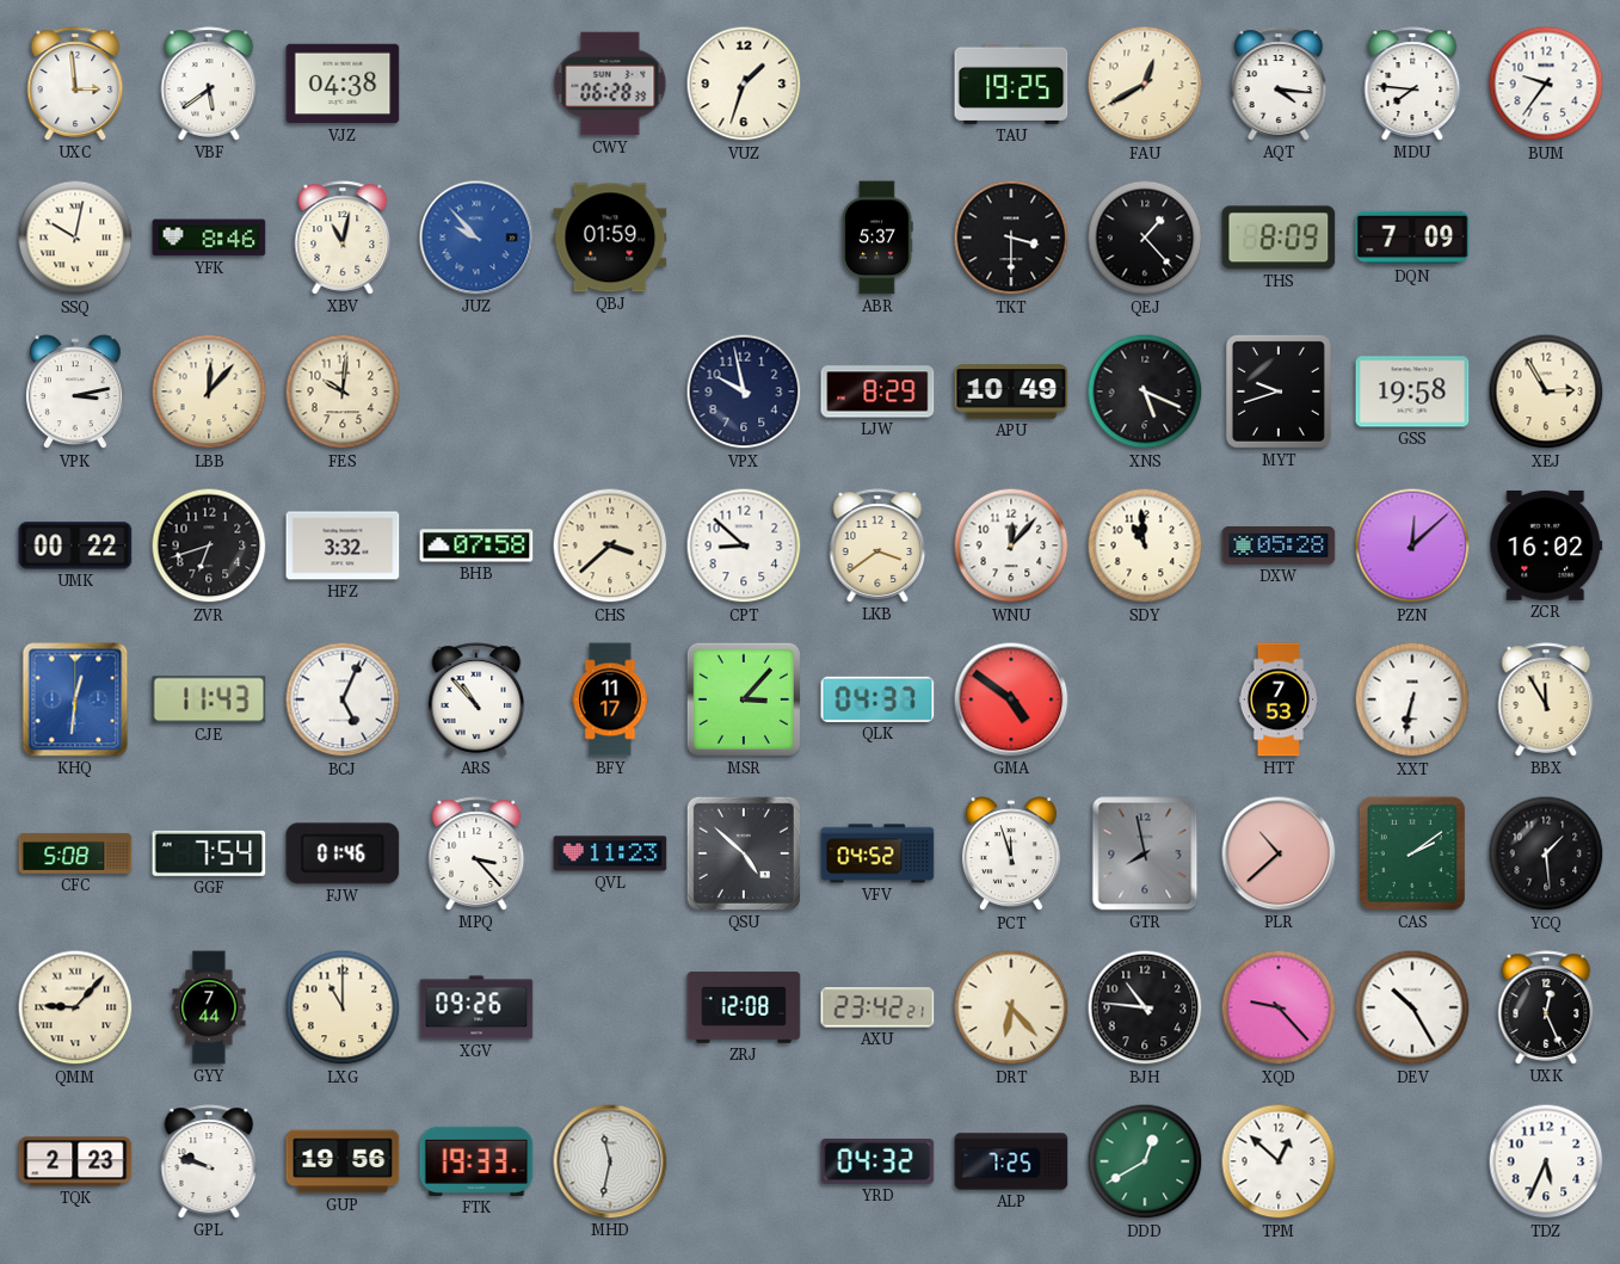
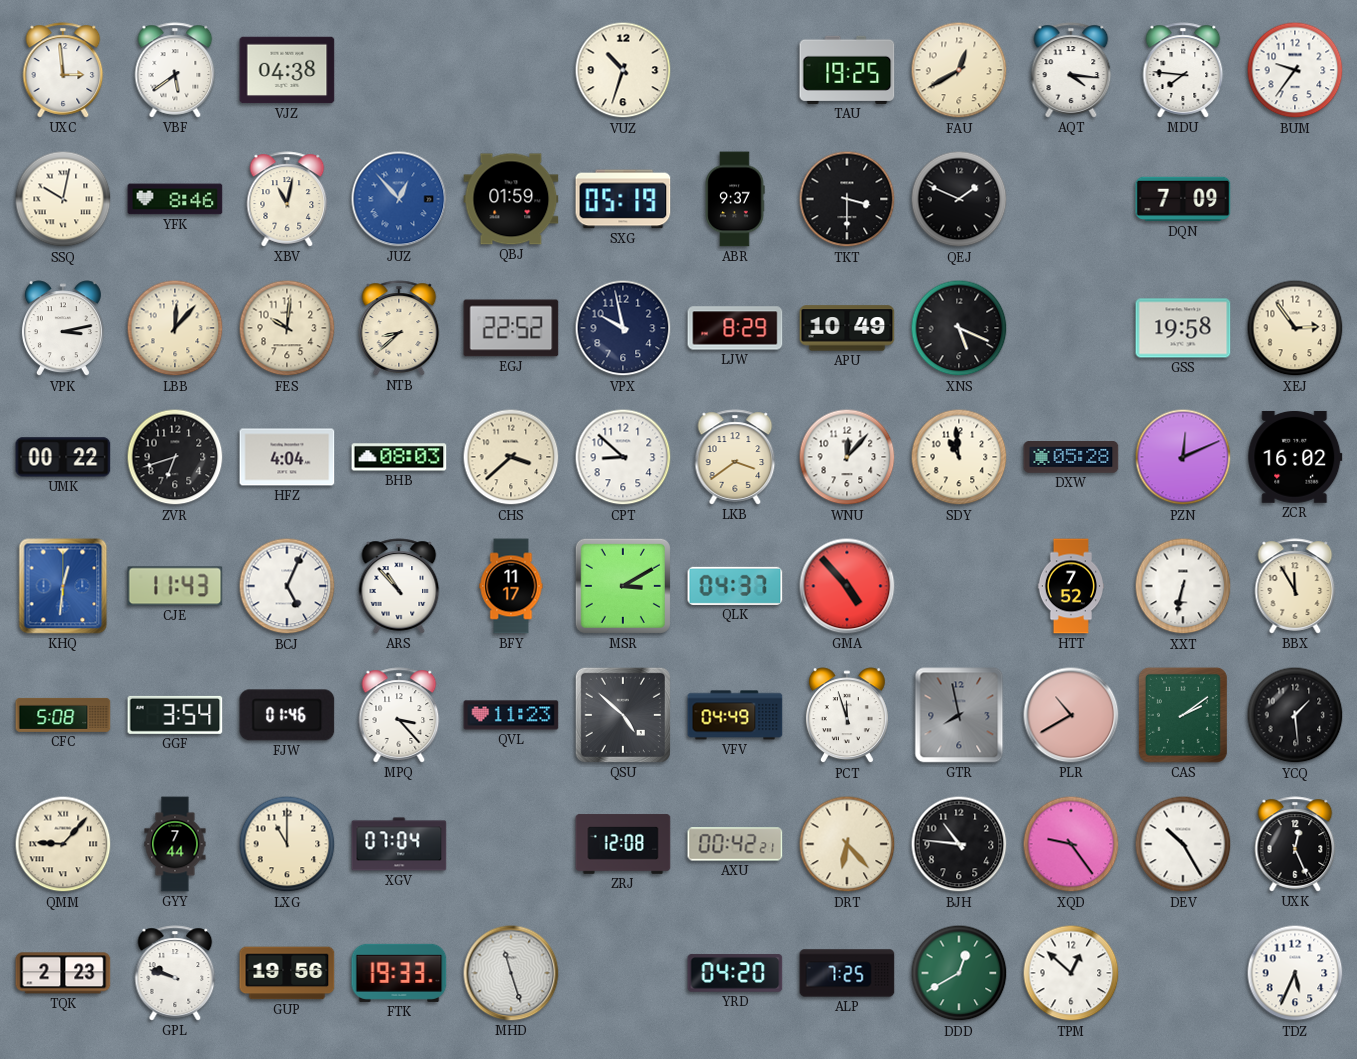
CWY: 06:28 -> none (610, 84)
VUZ: 1:33 -> 10:33 (623, 70)
JUZ: 9:53 -> 12:53 (399, 199)
SXG: none -> 05:19 (623, 199)
ABR: 5:37 -> 9:37 (735, 199)
QEJ: 1:23 -> 1:49 (959, 199)
THS: 8:09 -> none (1279, 238)
NTB: none -> 8:38 (399, 328)
EGJ: none -> 22:52 (511, 328)
MYT: 9:42 -> none (1279, 391)
XEJ: 2:55 -> 2:54 (1295, 328)
HFZ: 3:32 -> 4:04 (287, 457)
BHB: 07:58 -> 08:03 (399, 457)
PZN: 12:08 -> 12:11 (1183, 457)
MSR: 3:07 -> 3:10 (623, 586)
GMA: 4:51 -> 4:53 (847, 586)
HTT: 7:53 -> 7:52 (1070, 586)
GGF: 7:54 -> 3:54 (175, 715)
VFV: 04:52 -> 04:49 (735, 715)
PLR: 10:38 -> 10:40 (1071, 715)
XGV: 09:26 -> 07:04 (399, 844)
AXU: 23:42 -> 00:42 (735, 844)
XQD: 9:23 -> 9:24 (1071, 844)
MHD: 11:32 -> 11:27 (511, 973)
YRD: 04:32 -> 04:20 (735, 973)
